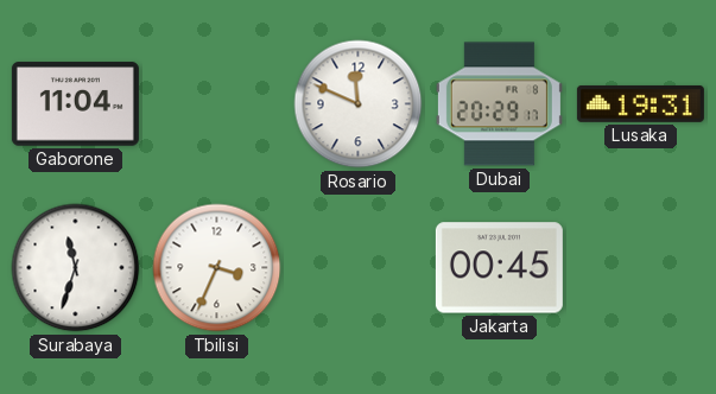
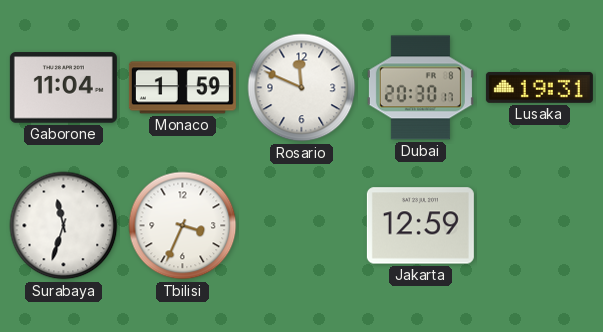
Monaco: none -> 1:59 (182, 88)
Dubai: 20:29 -> 20:30 (420, 88)
Jakarta: 00:45 -> 12:59 (420, 226)
